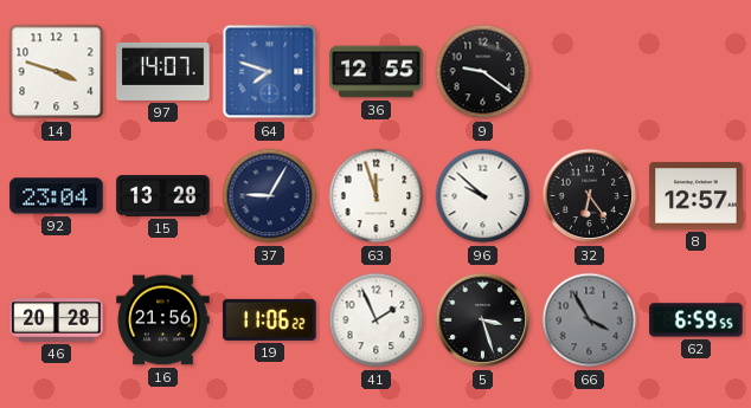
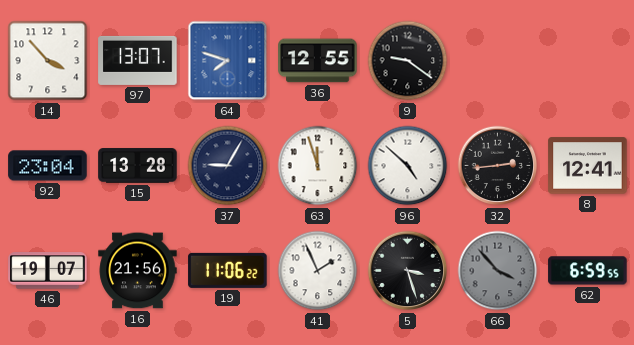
14: 3:48 -> 3:53 (48, 61)
97: 14:07 -> 13:07 (138, 60)
96: 9:52 -> 4:52 (408, 166)
32: 6:24 -> 2:44 (498, 166)
8: 12:57 -> 12:41 (588, 166)
46: 20:28 -> 19:07 (48, 271)
66: 3:55 -> 3:53 (498, 271)
